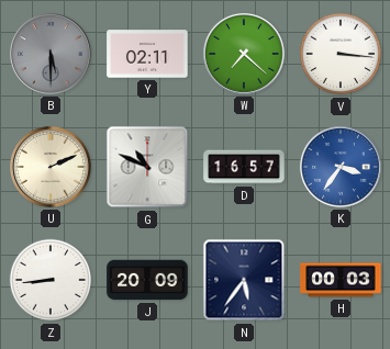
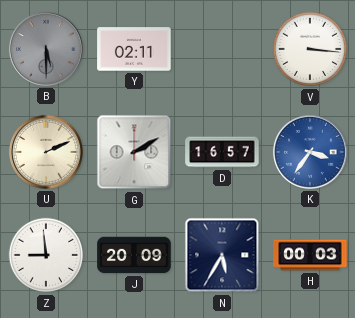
W: 7:22 -> none (244, 54)
G: 10:49 -> 2:10 (134, 152)
Z: 8:44 -> 8:59 (46, 255)
N: 5:36 -> 5:35 (222, 255)
